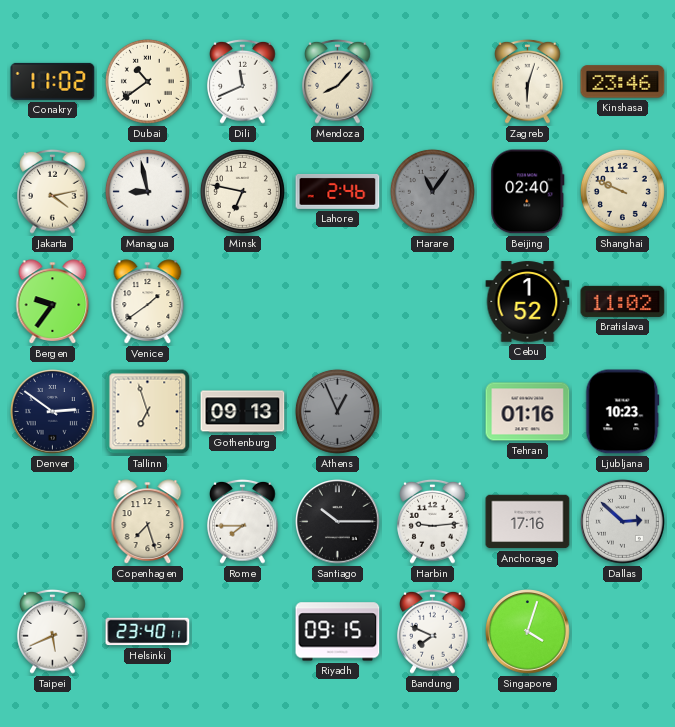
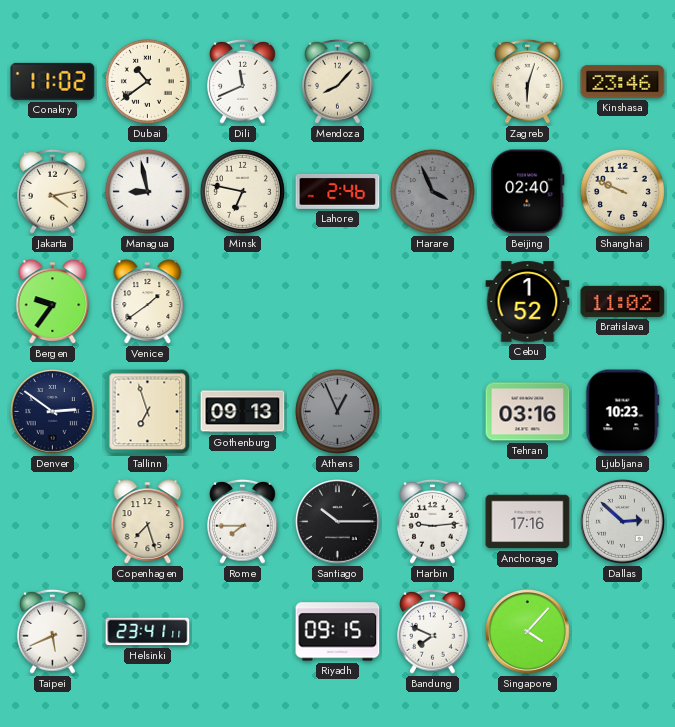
Harare: 11:06 -> 3:56 (432, 191)
Tehran: 01:16 -> 03:16 (528, 412)
Helsinki: 23:40 -> 23:41 (148, 632)
Singapore: 4:03 -> 4:07 (528, 632)
